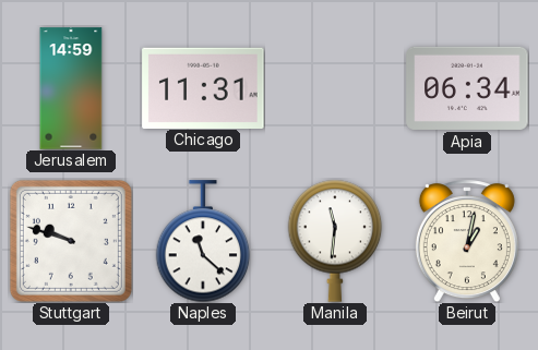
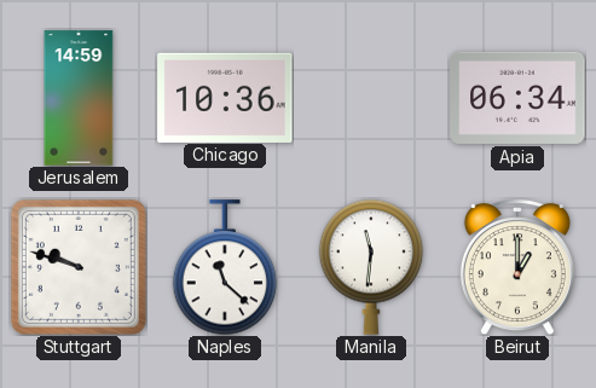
Chicago: 11:31 -> 10:36 (225, 97)
Beirut: 1:02 -> 1:00 (517, 267)
